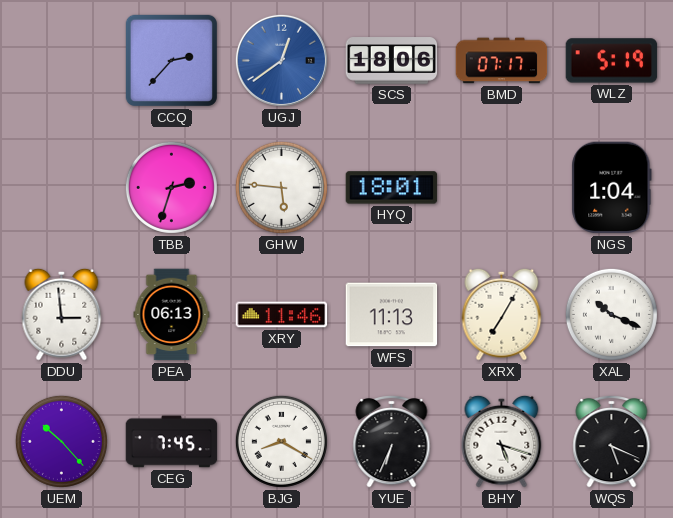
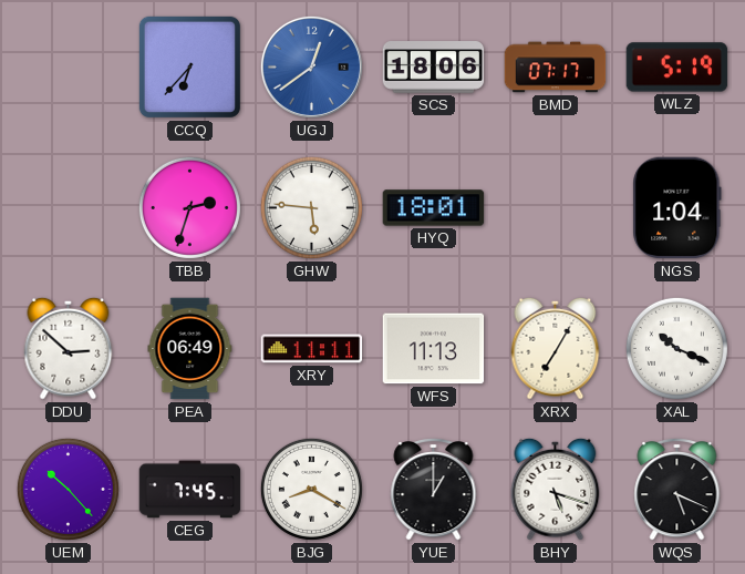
CCQ: 2:37 -> 6:37 (189, 66)
DDU: 2:59 -> 2:52 (69, 348)
PEA: 06:13 -> 06:49 (190, 349)
XRY: 11:46 -> 11:11 (312, 349)
YUE: 6:34 -> 1:00 (434, 489)
